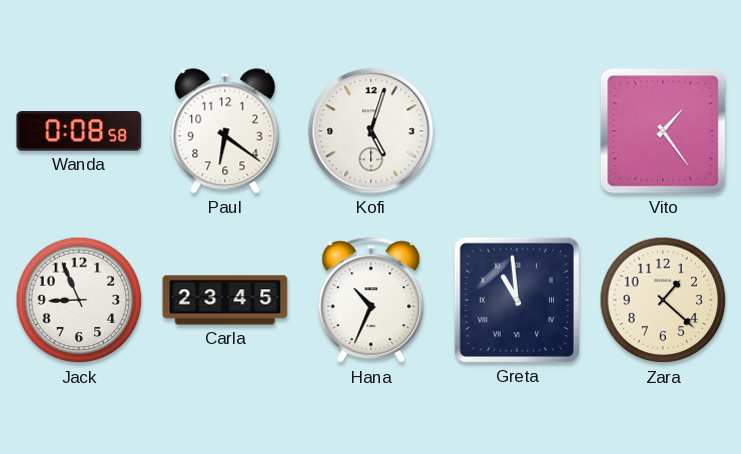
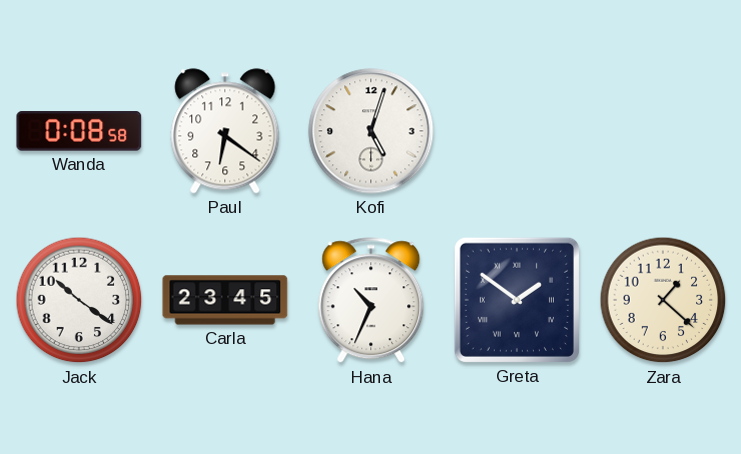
Vito: 1:24 -> none (663, 131)
Jack: 8:56 -> 10:21 (79, 300)
Greta: 10:59 -> 1:51 (517, 300)
